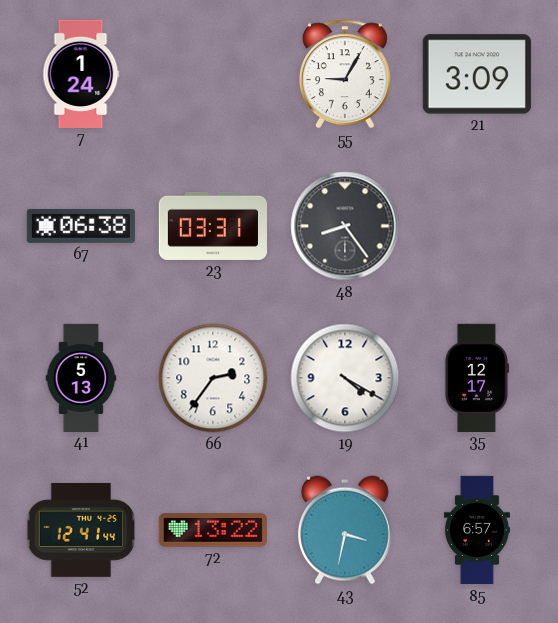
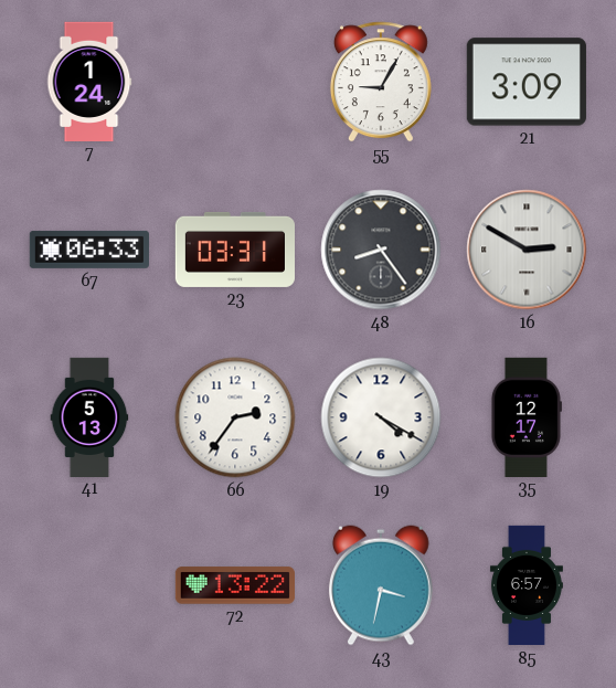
67: 06:38 -> 06:33 (89, 250)
16: none -> 2:50 (527, 250)
52: 12:41 -> none (81, 530)
